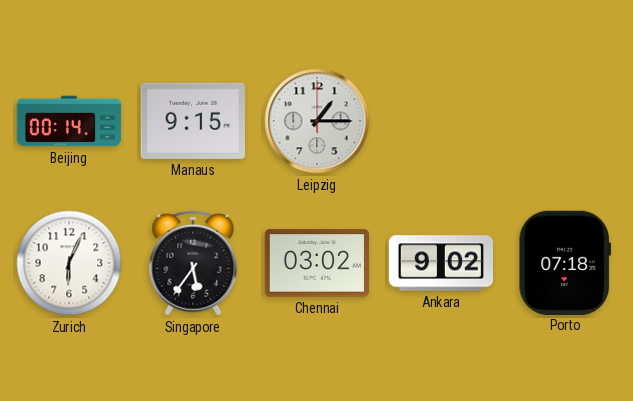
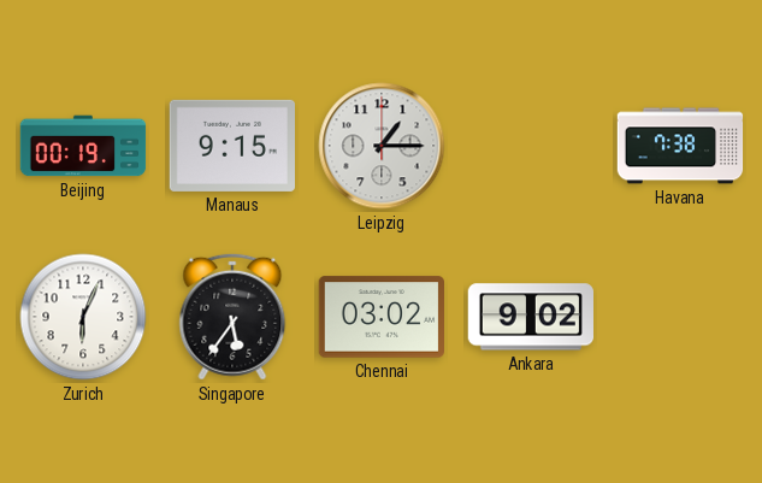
Beijing: 00:14 -> 00:19 (83, 146)
Havana: none -> 7:38 (680, 146)
Porto: 07:18 -> none (565, 262)
